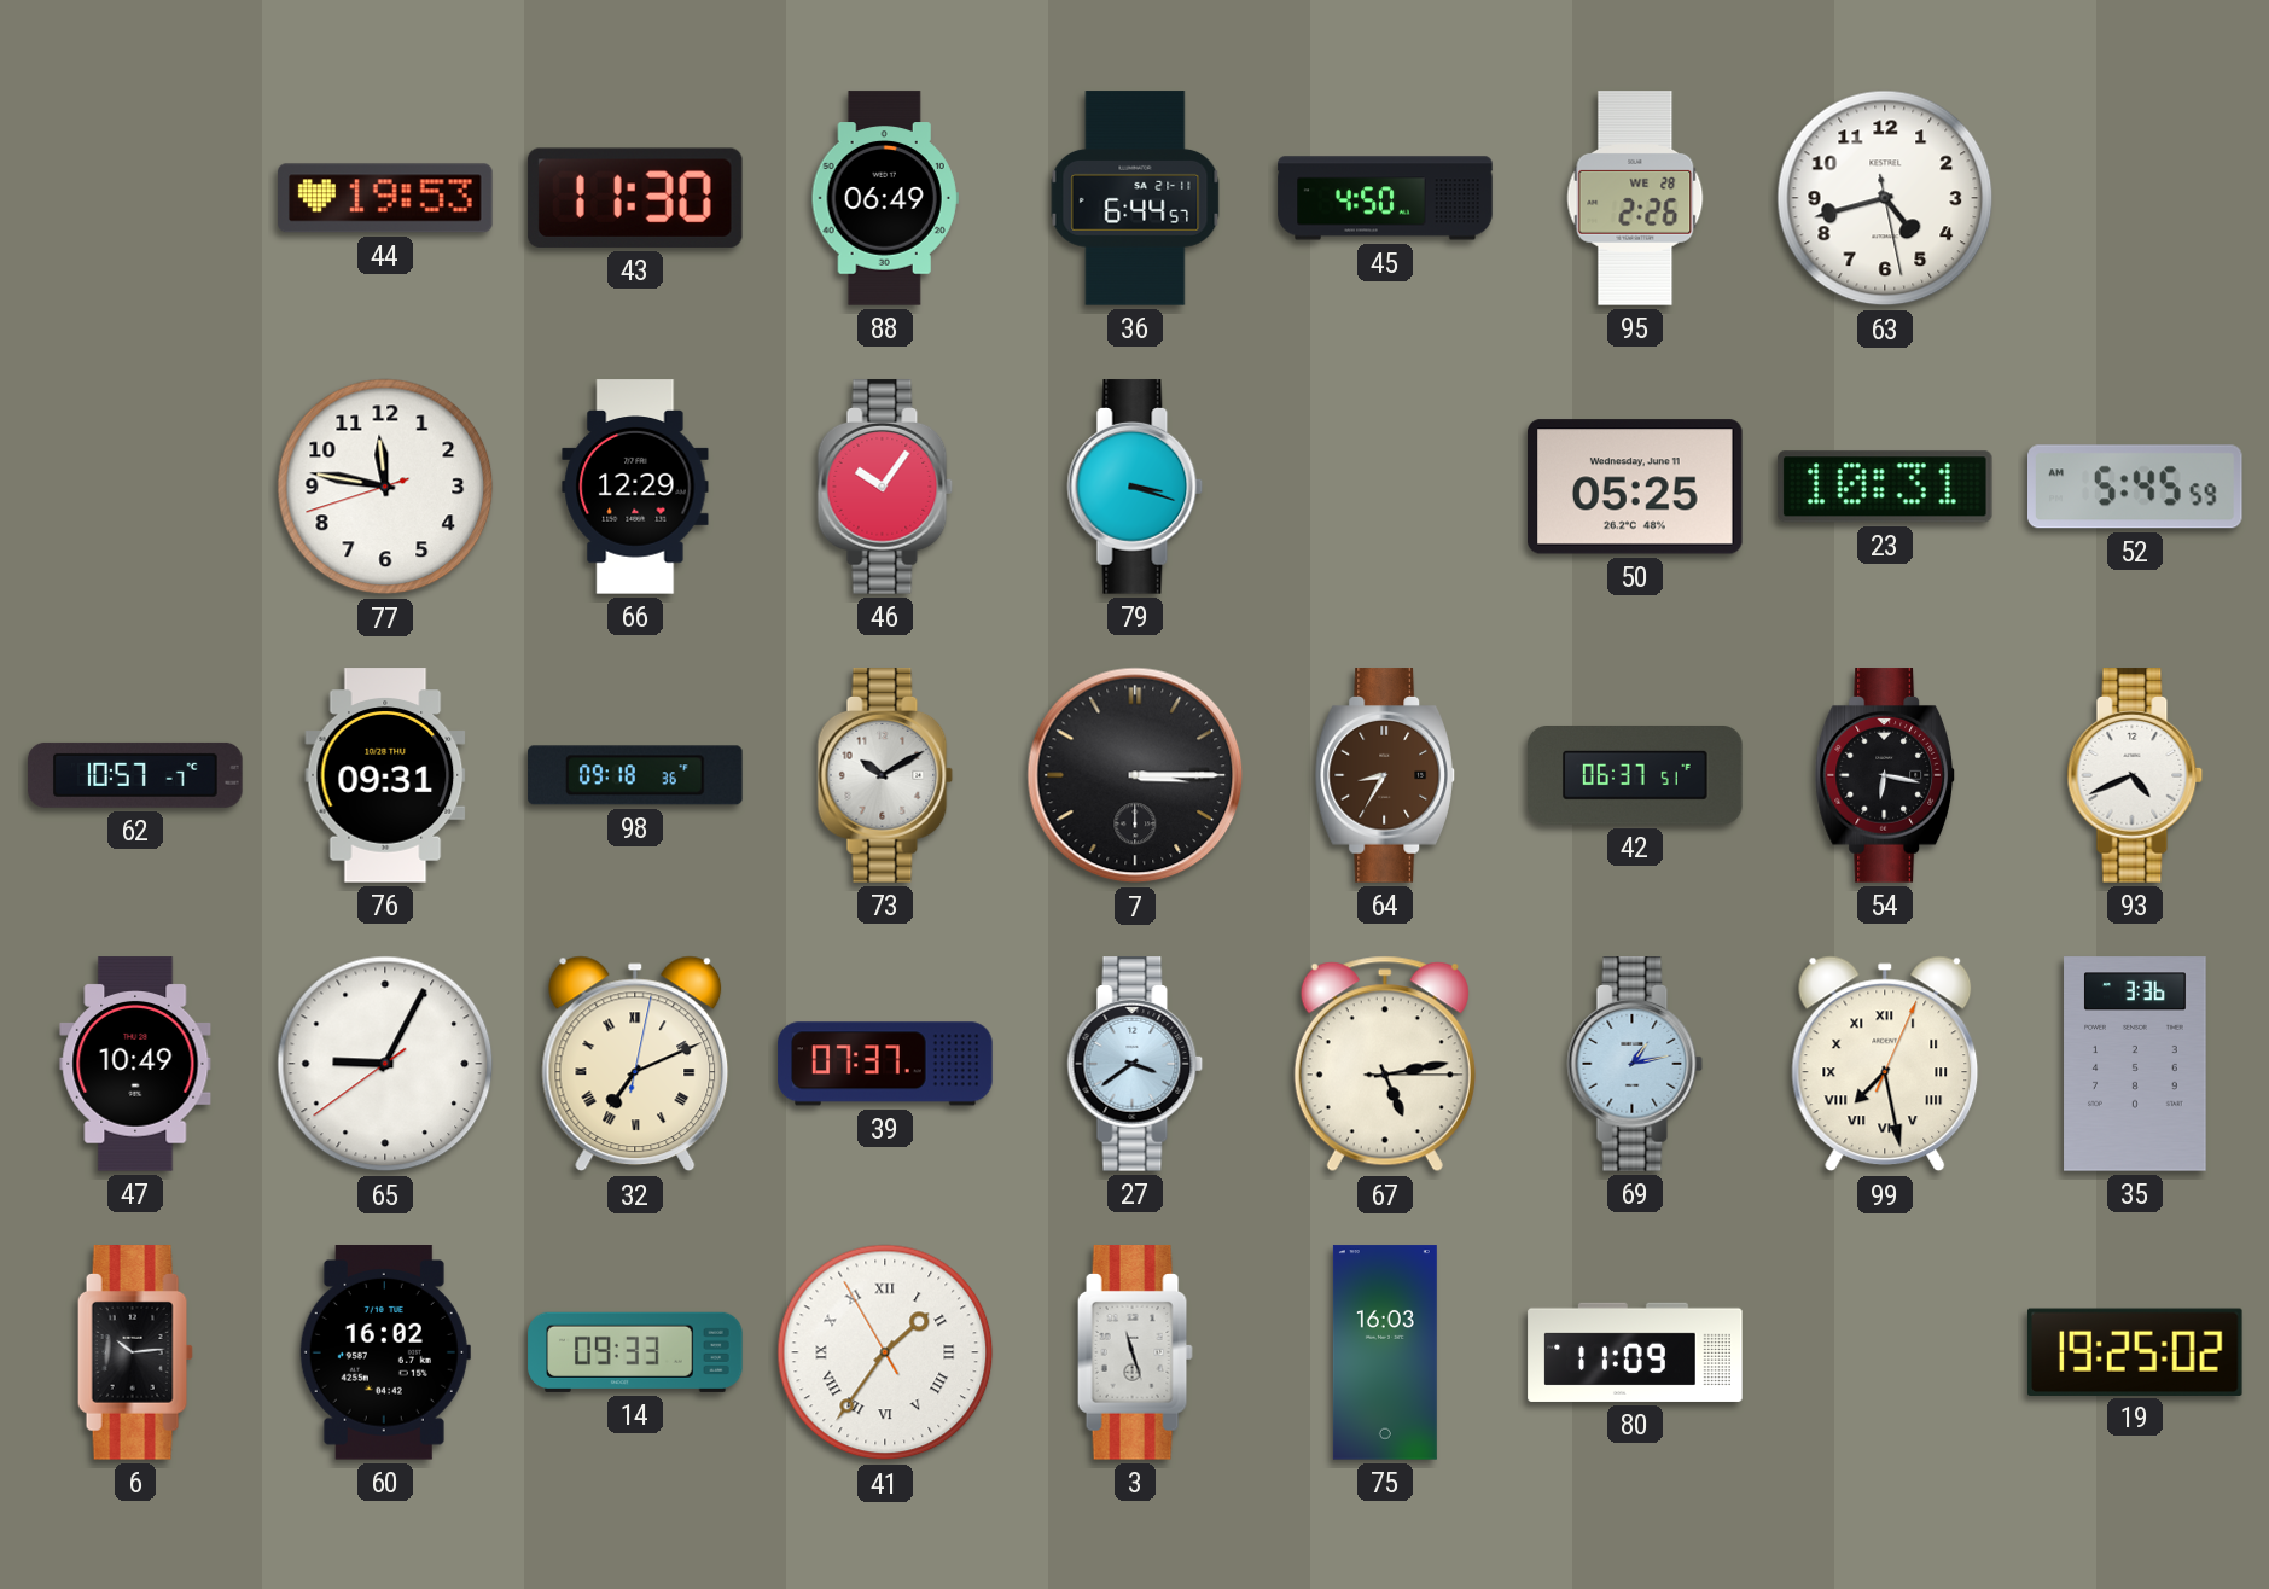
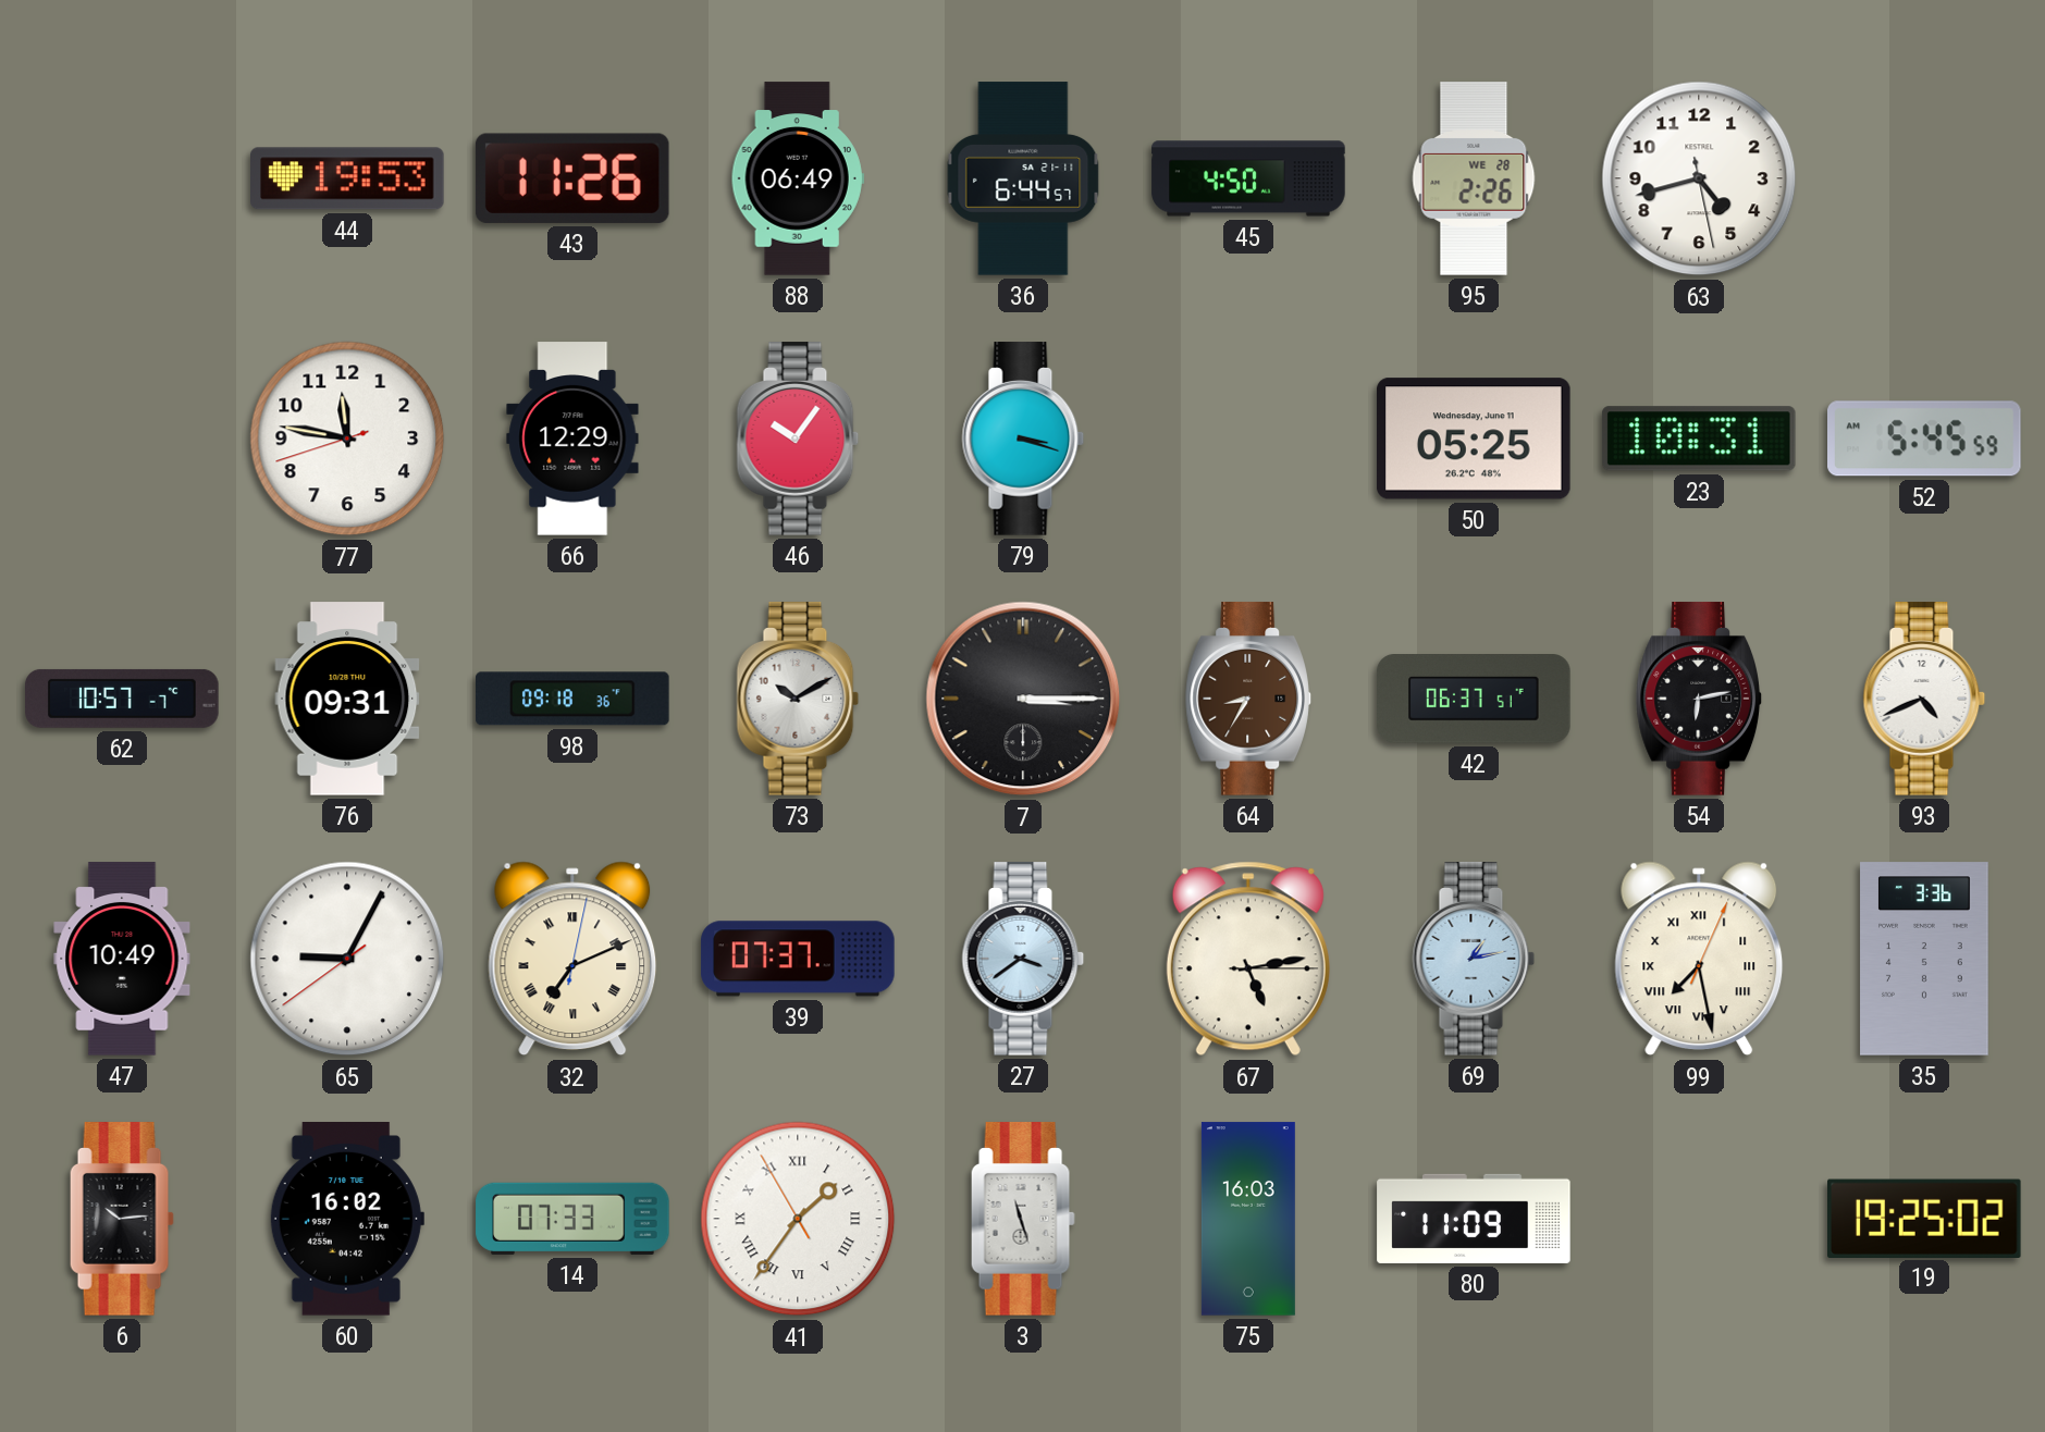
43: 11:30 -> 11:26 (572, 178)
54: 6:17 -> 6:13 (1698, 699)
14: 09:33 -> 07:33 (572, 1219)
